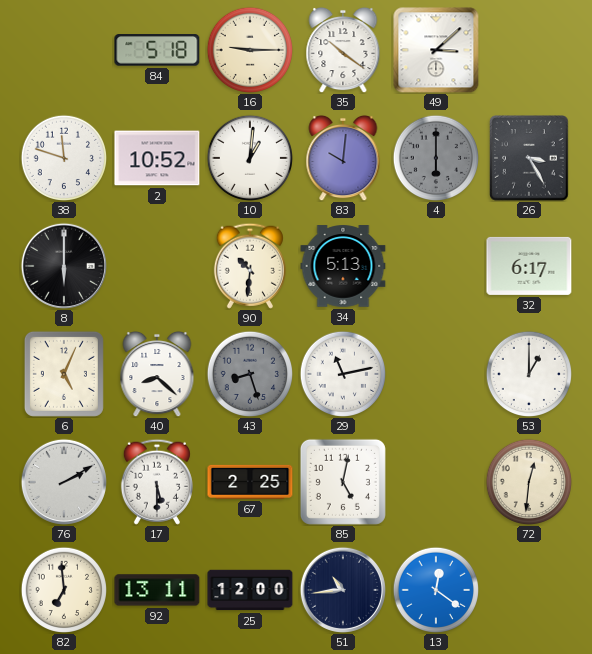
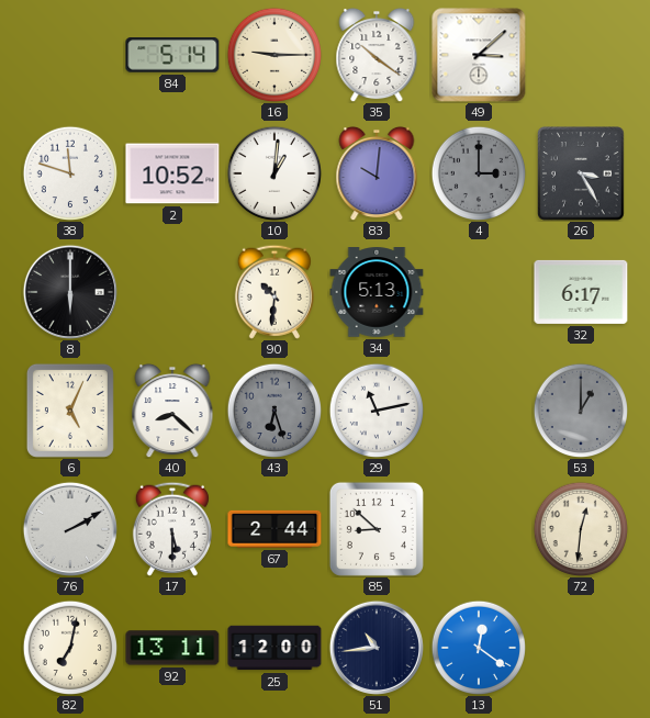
84: 5:18 -> 5:14 (172, 55)
4: 6:00 -> 3:00 (478, 172)
43: 8:27 -> 6:27 (273, 410)
53 dial: white -> grey (580, 410)
67: 2:25 -> 2:44 (274, 529)
85: 5:02 -> 8:52 (377, 529)
82: 6:59 -> 7:02 (69, 647)
